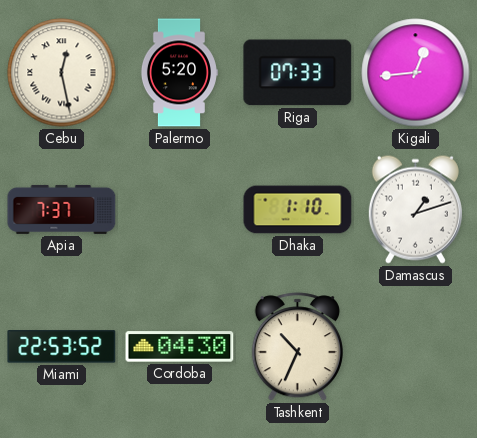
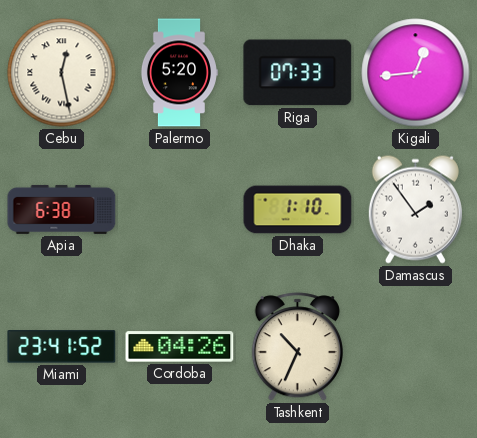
Apia: 7:37 -> 6:38 (62, 209)
Damascus: 1:12 -> 1:54 (415, 209)
Miami: 22:53 -> 23:41 (62, 347)
Cordoba: 04:30 -> 04:26 (180, 347)
